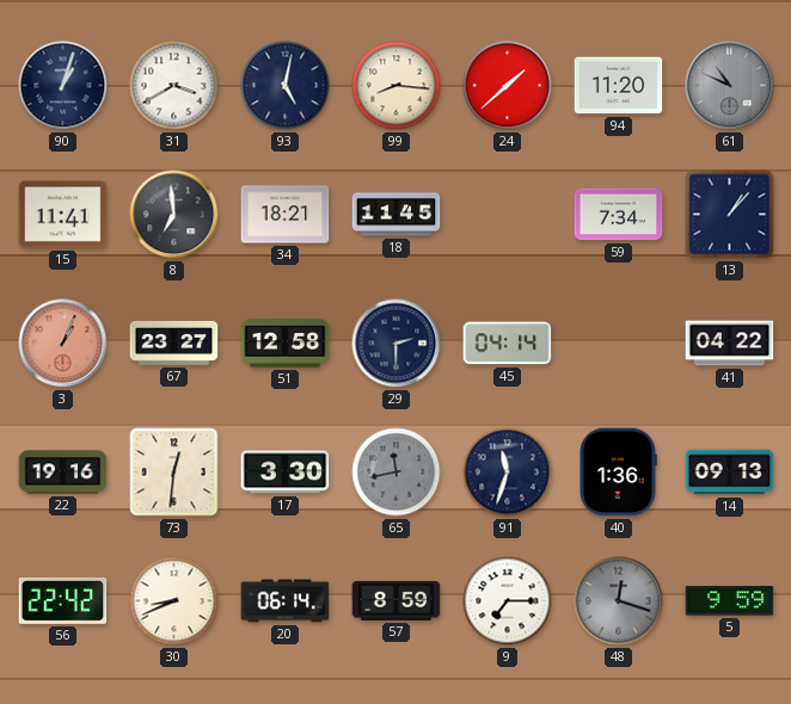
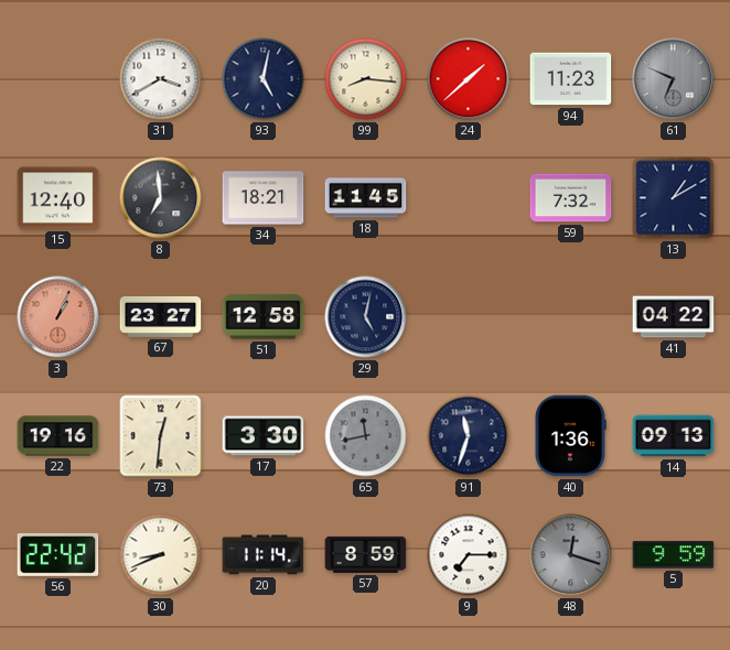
90: 1:03 -> none (63, 86)
94: 11:20 -> 11:23 (571, 79)
61: 10:49 -> 6:49 (674, 79)
15: 11:41 -> 12:40 (58, 198)
59: 7:34 -> 7:32 (571, 198)
13: 1:07 -> 1:10 (674, 198)
29: 2:30 -> 5:02 (366, 317)
45: 04:14 -> none (508, 344)
20: 06:14 -> 11:14 (264, 555)
